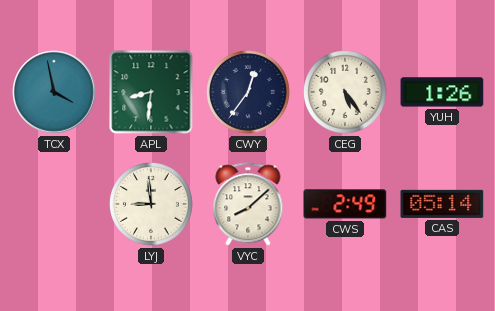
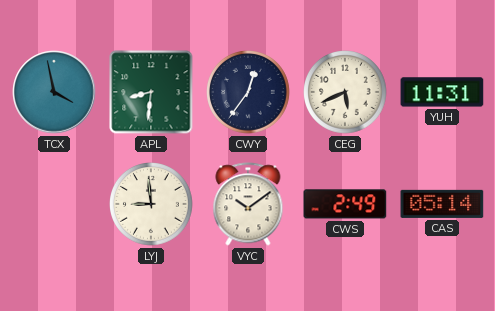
CEG: 5:24 -> 5:41 (346, 93)
YUH: 1:26 -> 11:31 (442, 92)
VYC: 8:08 -> 10:09 (248, 204)
